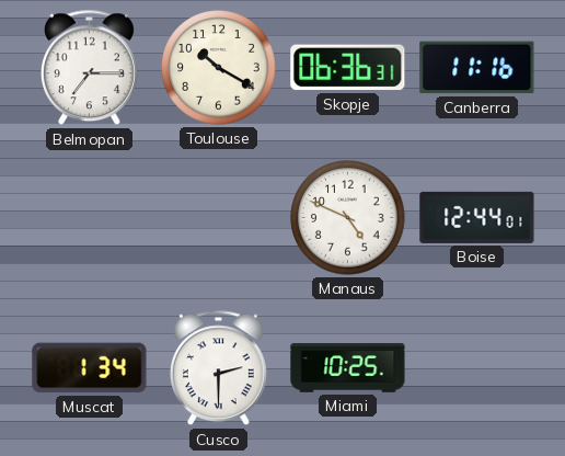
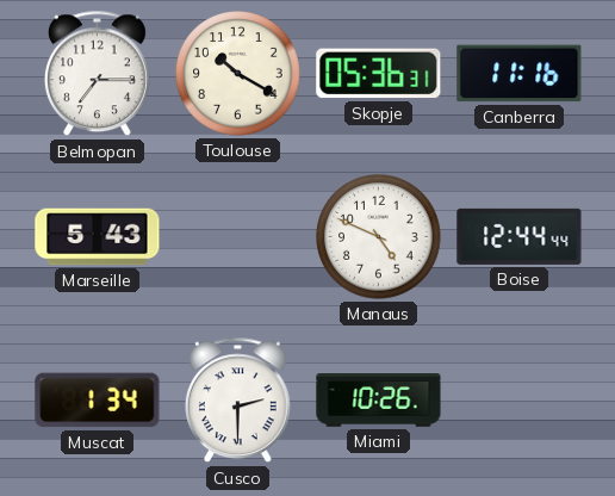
Skopje: 06:36 -> 05:36 (379, 74)
Marseille: none -> 5:43 (98, 237)
Boise: 12:44:01 -> 12:44:44 (520, 236)
Miami: 10:25 -> 10:26 (379, 401)
